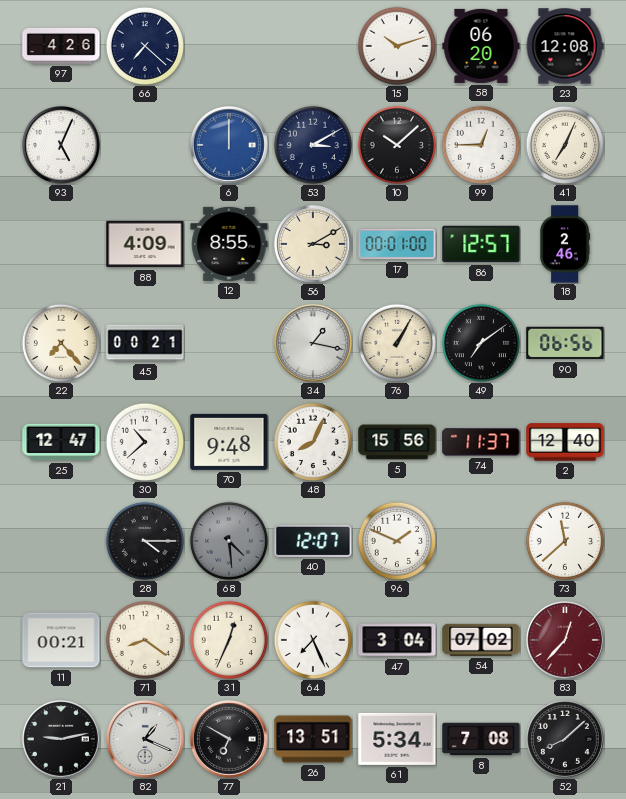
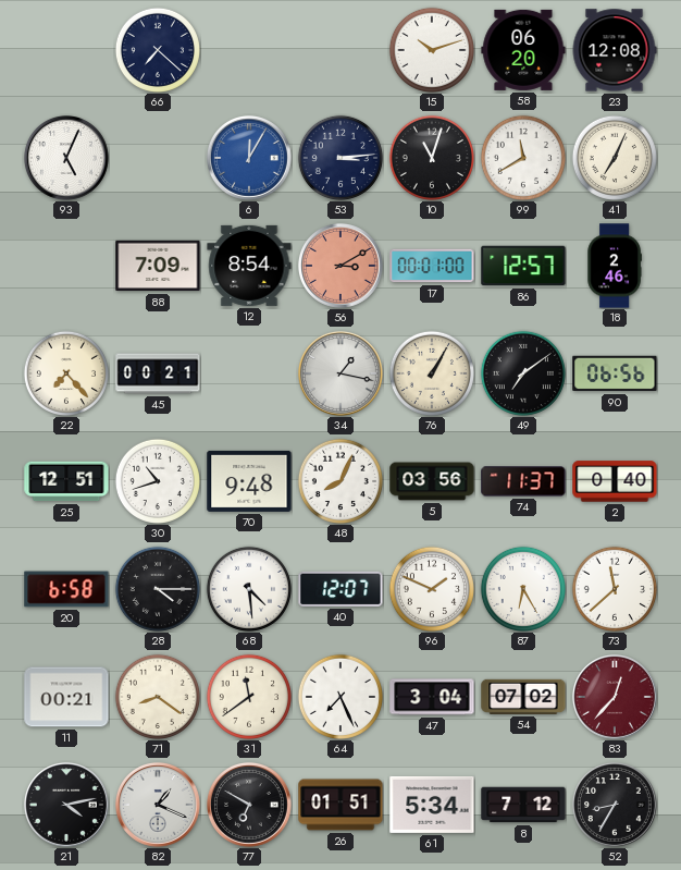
97: 4:26 -> none (61, 46)
6: 12:00 -> 12:05 (249, 158)
53: 3:10 -> 3:14 (340, 158)
10: 10:08 -> 11:03 (432, 158)
99: 12:45 -> 11:40 (523, 158)
88: 4:09 -> 7:09 (158, 266)
12: 8:55 -> 8:54 (249, 266)
56 dial: cream -> salmon (340, 266)
25: 12:47 -> 12:51 (66, 481)
30: 10:38 -> 10:42 (158, 481)
5: 15:56 -> 03:56 (432, 481)
2: 12:40 -> 0:40 (615, 481)
20: none -> 6:58 (66, 589)
68 dial: grey -> white (249, 589)
87: none -> 6:25 (523, 589)
31: 12:34 -> 11:39 (249, 697)
21: 9:13 -> 4:13 (66, 805)
26: 13:51 -> 01:51 (340, 805)
8: 7:08 -> 7:12 (523, 805)
52: 8:08 -> 8:35 (615, 805)
